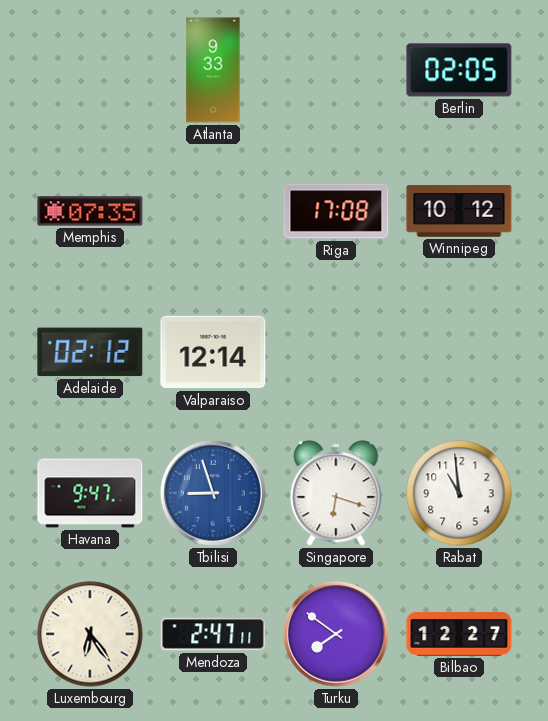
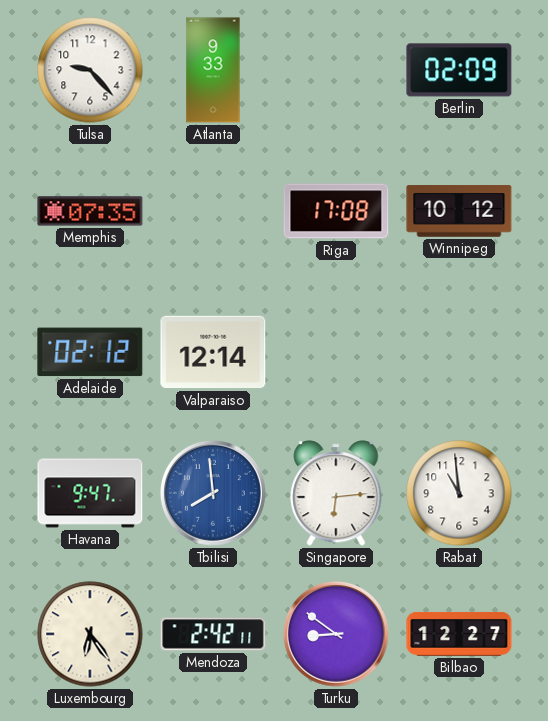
Tulsa: none -> 9:23 (90, 70)
Berlin: 02:05 -> 02:09 (459, 70)
Tbilisi: 8:57 -> 7:59 (213, 493)
Singapore: 6:18 -> 6:14 (336, 493)
Mendoza: 2:47 -> 2:42 (213, 634)
Turku: 7:51 -> 8:51 (336, 634)
